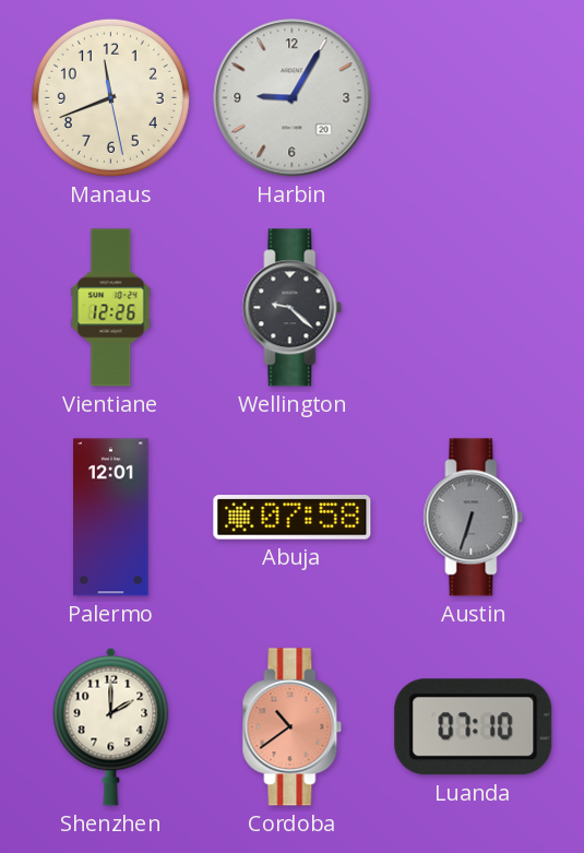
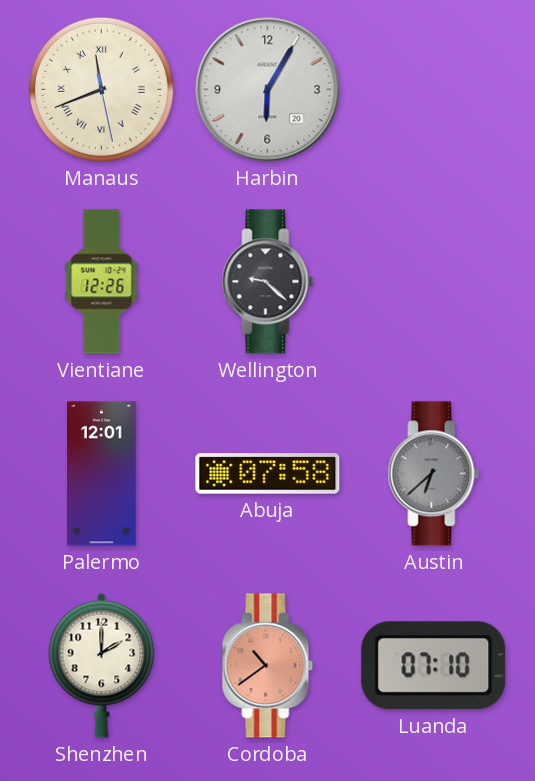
Manaus numerals: Arabic -> Roman (101, 89)
Harbin: 9:05 -> 6:05 (268, 90)
Austin: 6:33 -> 6:38 (434, 474)
